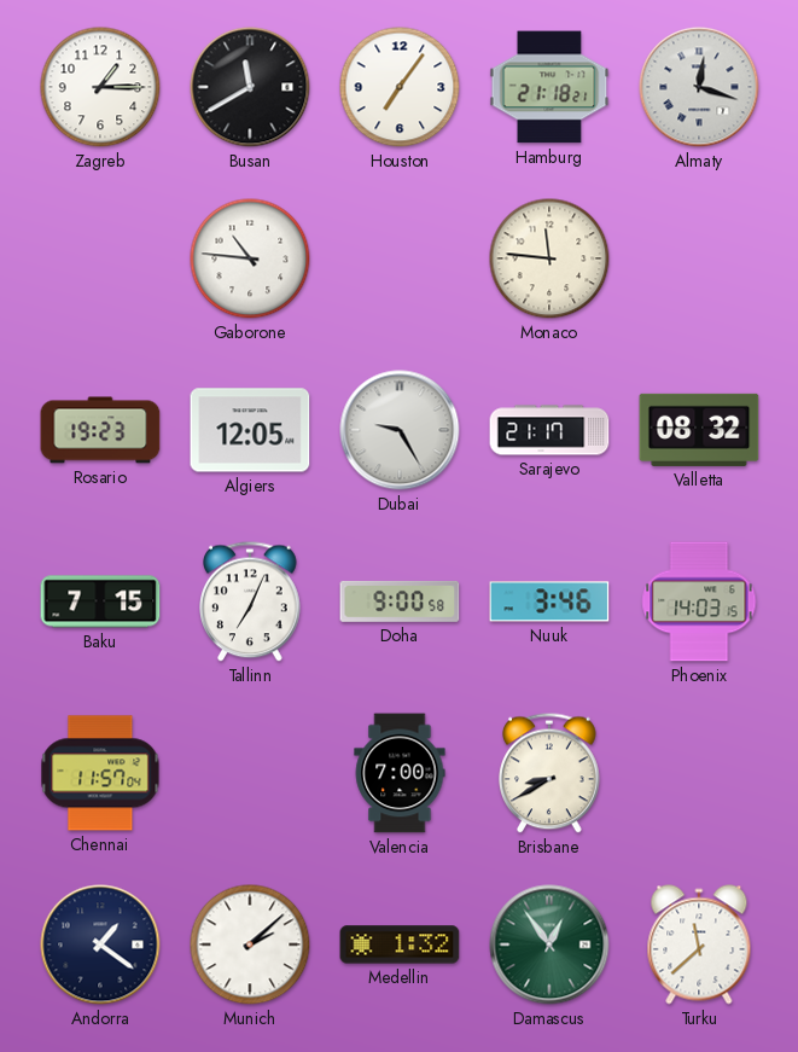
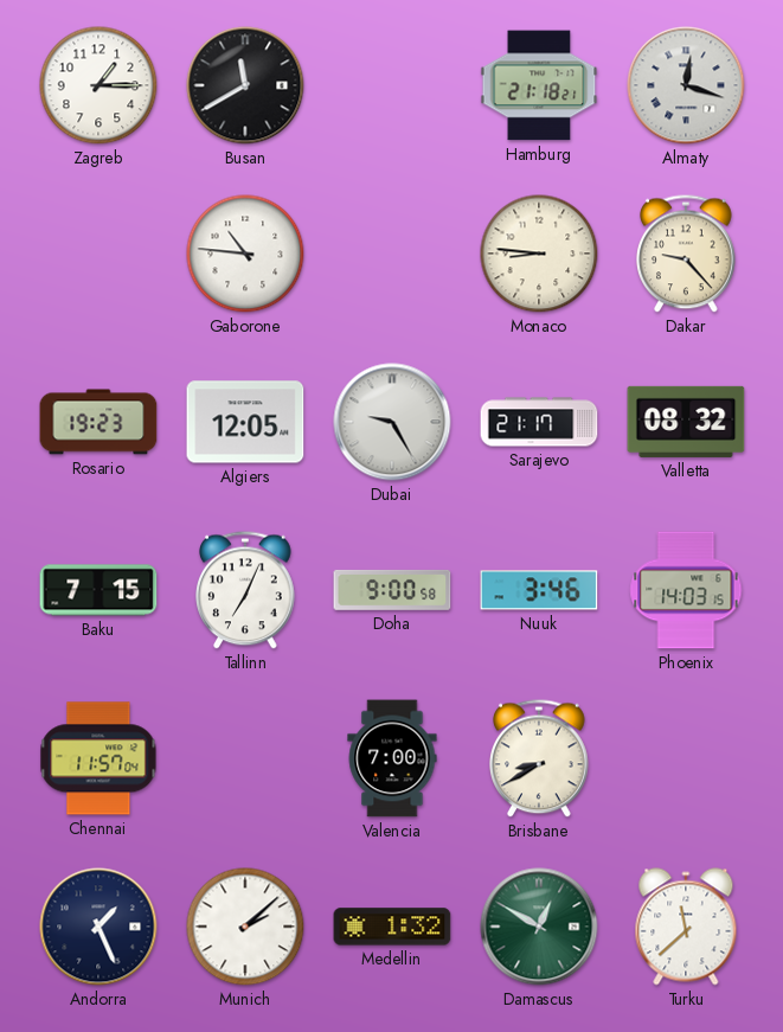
Houston: 7:06 -> none (400, 87)
Monaco: 11:46 -> 8:46 (539, 254)
Dakar: none -> 9:23 (687, 254)
Andorra: 1:21 -> 1:26 (98, 927)
Damascus: 12:54 -> 12:50 (539, 927)
